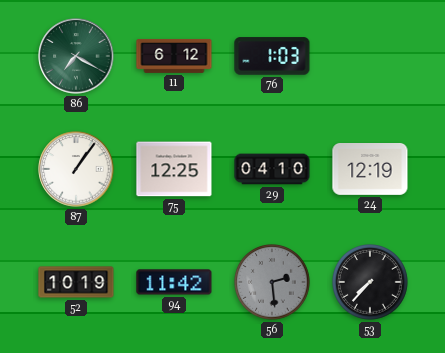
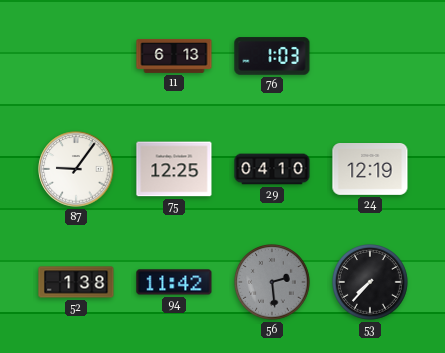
86: 7:20 -> none (76, 56)
11: 6:12 -> 6:13 (174, 56)
87: 1:06 -> 9:06 (76, 169)
52: 10:19 -> 1:38 (76, 282)
